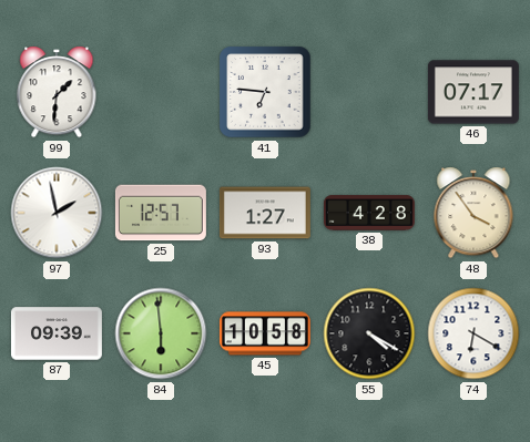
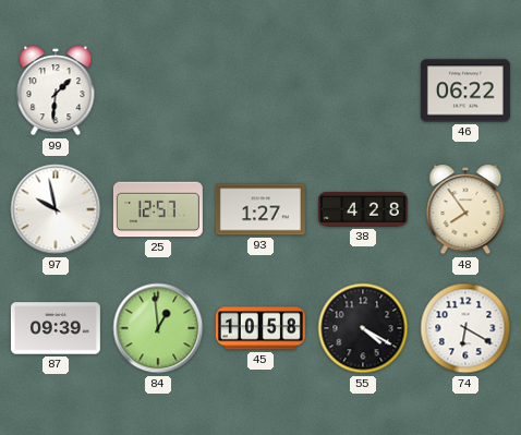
41: 6:46 -> none (265, 92)
46: 07:17 -> 06:22 (465, 90)
97: 1:58 -> 9:58 (56, 209)
48: 3:54 -> 7:54 (465, 209)
84: 5:59 -> 12:59 (158, 328)
